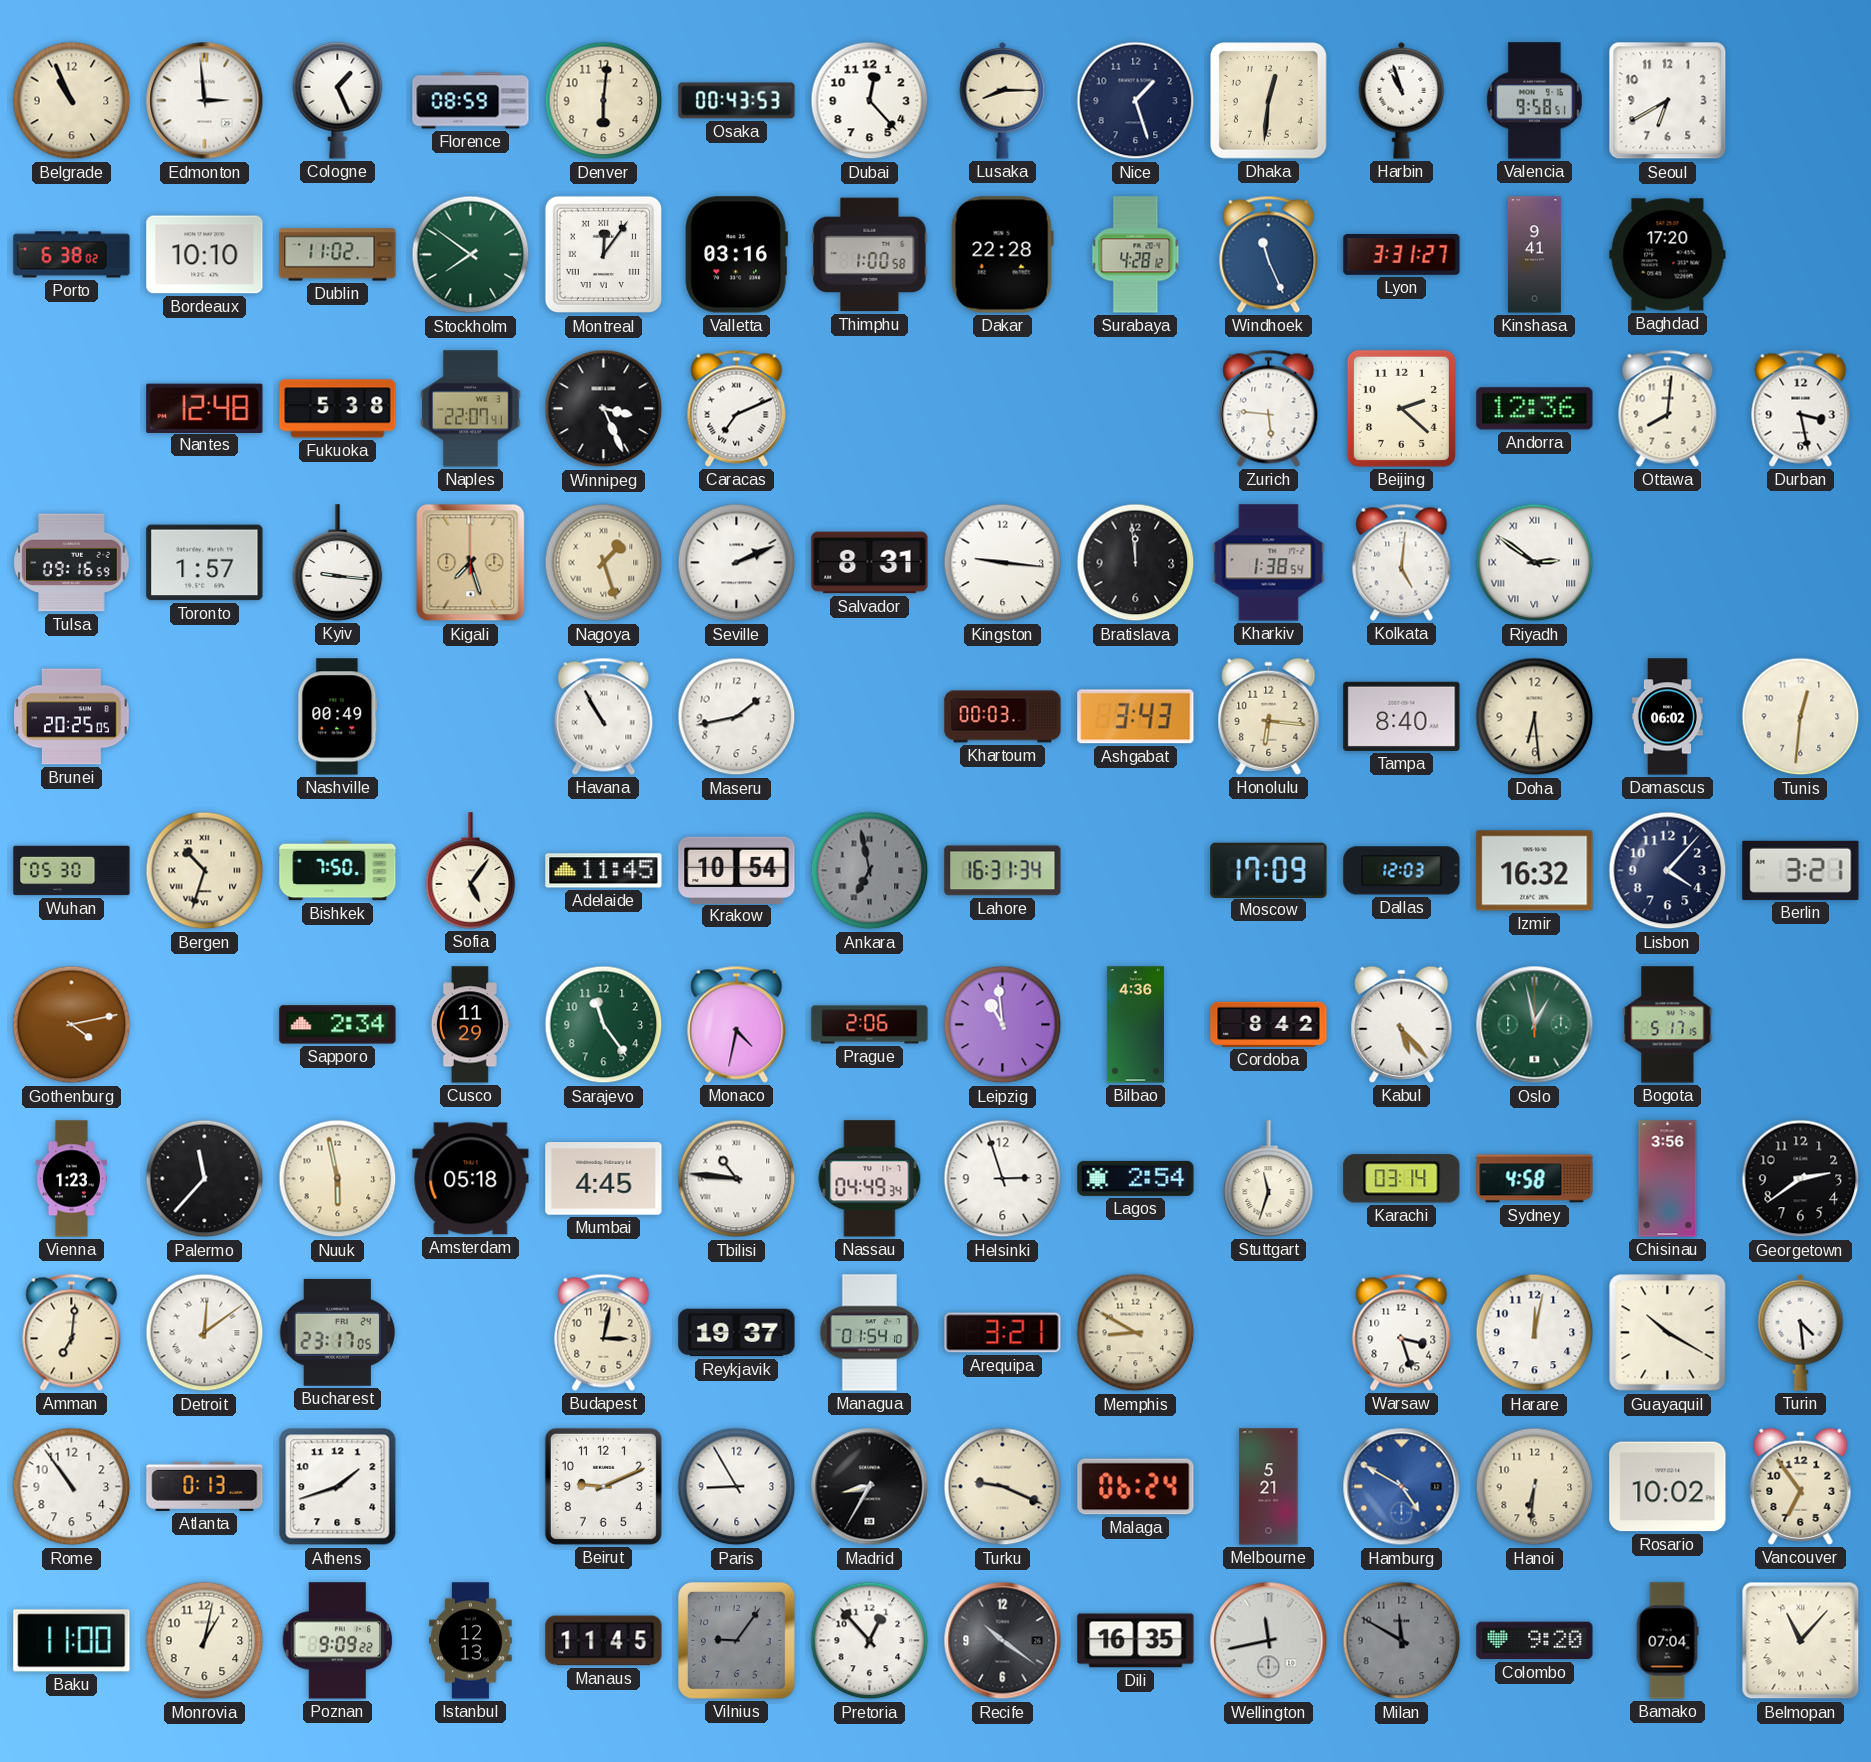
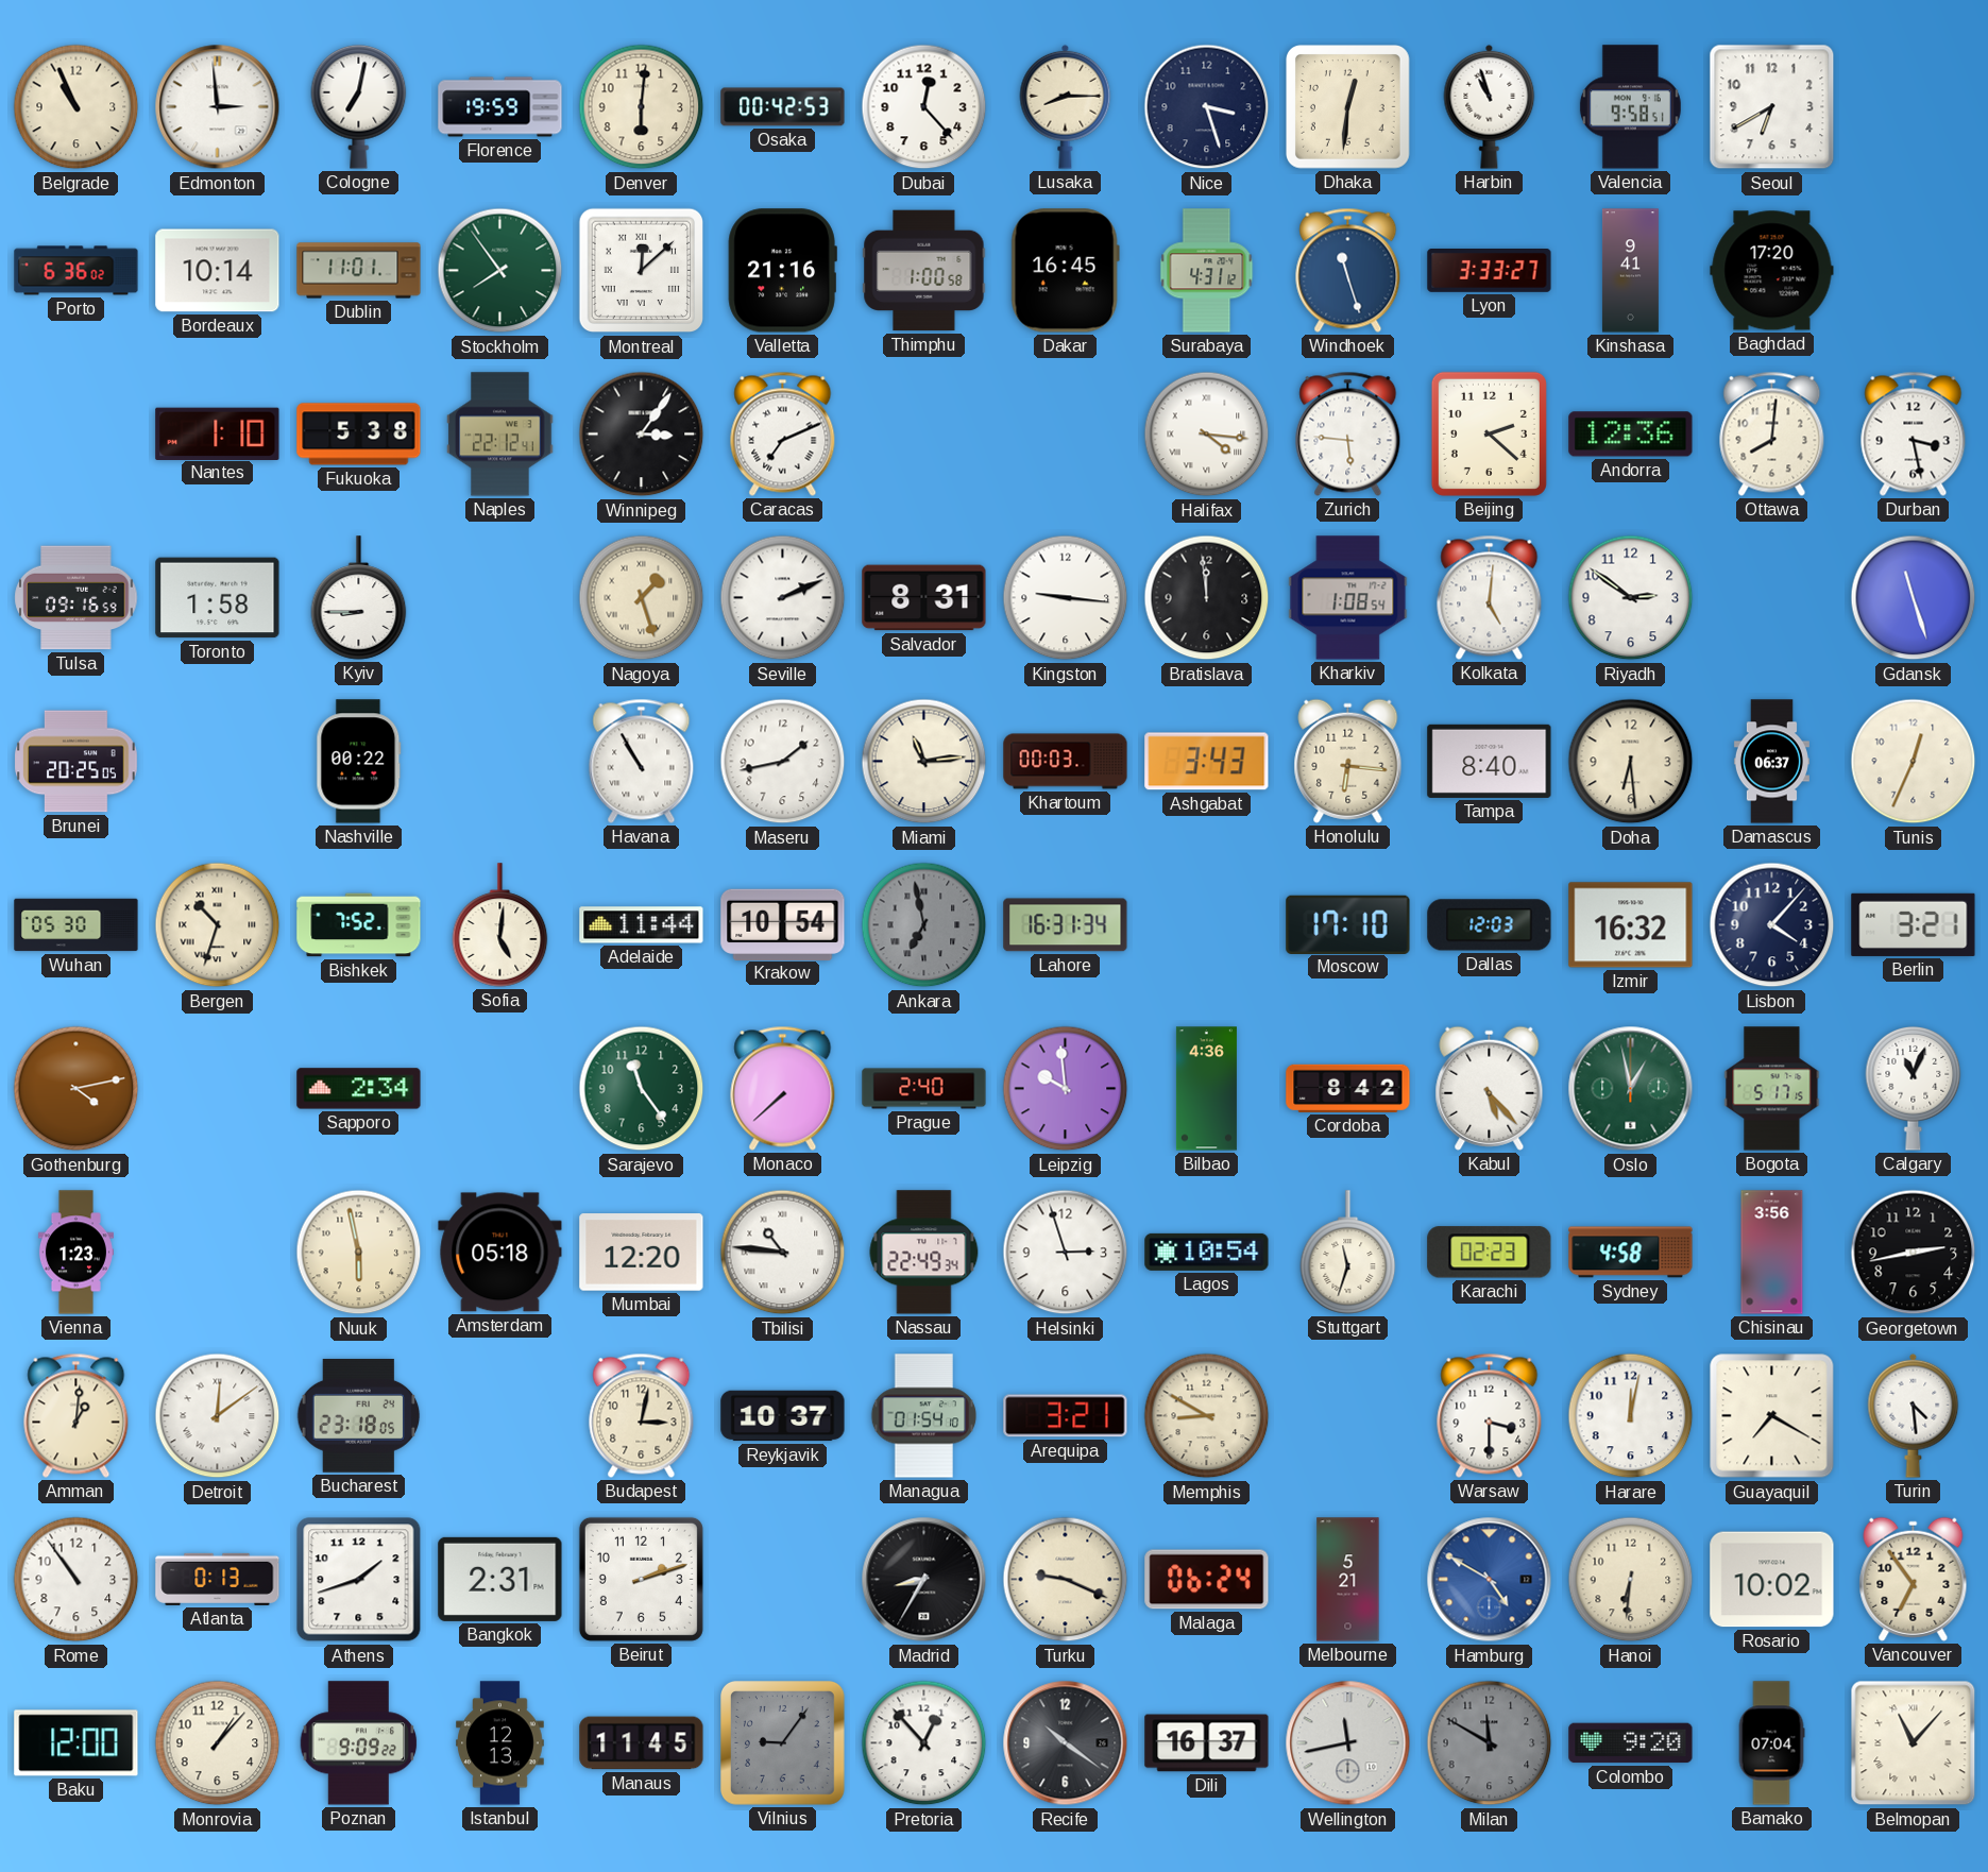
Cologne: 1:26 -> 7:02 (359, 107)
Florence: 08:59 -> 19:59 (500, 107)
Osaka: 00:43 -> 00:42 (783, 107)
Nice: 1:27 -> 3:27 (1207, 107)
Porto: 6:38 -> 6:36 (77, 271)
Bordeaux: 10:10 -> 10:14 (218, 271)
Dublin: 11:02 -> 11:01 (359, 271)
Stockholm: 7:51 -> 7:54 (500, 271)
Montreal: 12:06 -> 12:08 (642, 271)
Valletta: 03:16 -> 21:16 (782, 271)
Dakar: 22:28 -> 16:45 (1065, 271)
Surabaya: 4:28 -> 4:31 (1207, 271)
Windhoek: 11:26 -> 11:27 (1348, 270)
Lyon: 3:31 -> 3:33 (1490, 271)
Nantes: 12:48 -> 1:10 (218, 433)
Naples: 22:07 -> 22:12 (500, 435)
Winnipeg: 3:26 -> 3:06 (642, 435)
Halifax: none -> 4:16 (1207, 435)
Toronto: 1:57 -> 1:58 (218, 598)
Kyiv: 9:16 -> 8:45 (359, 598)
Kigali: 7:27 -> none (471, 563)
Kharkiv: 1:38 -> 1:08 (1348, 598)
Riyadh numerals: Roman -> Arabic (1631, 598)
Gdansk: none -> 11:27 (1914, 598)
Nashville: 00:49 -> 00:22 (359, 762)
Miami: none -> 11:14 (924, 762)
Damascus: 06:02 -> 06:37 (1771, 762)
Tunis: 12:31 -> 12:34 (1914, 762)
Bishkek: 7:50 -> 7:52 (359, 925)
Sofia: 5:06 -> 5:01 (500, 925)
Adelaide: 11:45 -> 11:44 (642, 925)
Moscow: 17:09 -> 17:10 (1348, 924)
Cusco: 11:29 -> none (470, 1025)
Monaco: 4:32 -> 7:38 (783, 1088)
Prague: 2:06 -> 2:40 (924, 1089)
Leipzig: 10:59 -> 9:59 (1066, 1089)
Calgary: none -> 11:04 (1914, 1089)
Palermo: 11:37 -> none (205, 1179)
Mumbai: 4:45 -> 12:20 (642, 1253)
Nassau: 04:49 -> 22:49 (924, 1253)
Lagos: 2:54 -> 10:54 (1207, 1252)
Karachi: 03:14 -> 02:23 (1490, 1253)
Georgetown: 2:39 -> 2:43 (1914, 1253)
Amman: 7:01 -> 1:01 (77, 1415)
Bucharest: 23:17 -> 23:18 (359, 1415)
Reykjavik: 19:37 -> 10:37 (783, 1416)
Warsaw: 3:27 -> 3:30 (1490, 1415)
Guayaquil: 10:20 -> 7:20 (1772, 1416)
Bangkok: none -> 2:31 (500, 1579)
Beirut: 9:11 -> 2:12 (641, 1579)
Paris: 8:55 -> none (737, 1487)
Baku: 11:00 -> 12:00 (77, 1743)
Monrovia: 1:02 -> 1:07 (218, 1743)
Dili: 16:35 -> 16:37 (1207, 1743)
